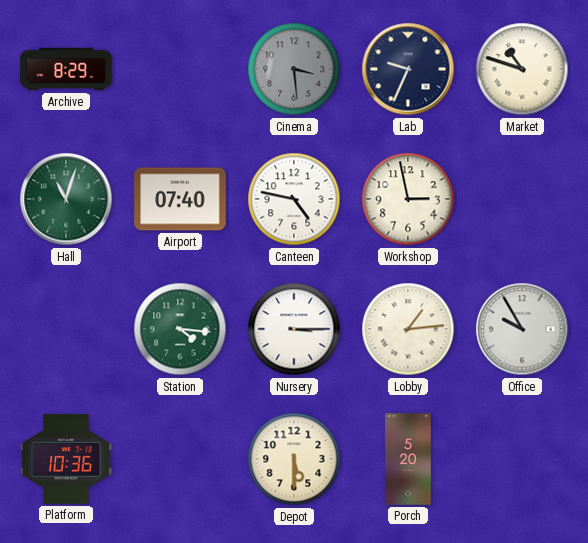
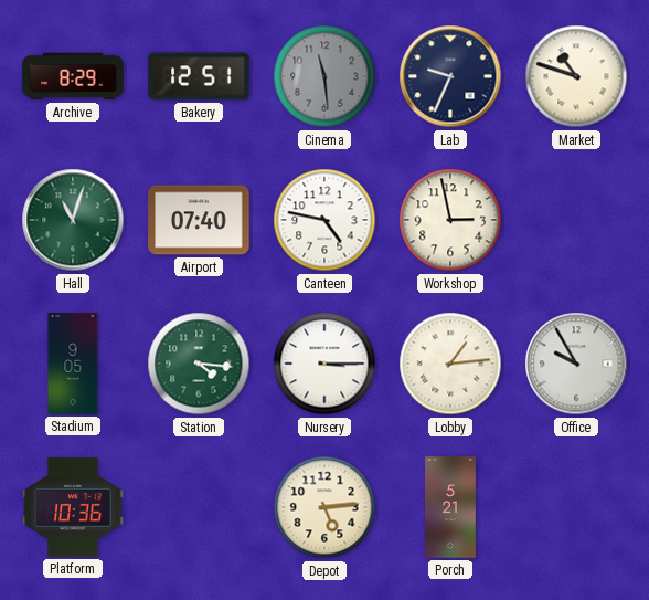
Bakery: none -> 12:51 (199, 76)
Cinema: 3:29 -> 11:29 (324, 76)
Stadium: none -> 9:05 (73, 364)
Depot: 5:30 -> 5:14 (324, 507)
Porch: 5:20 -> 5:21 (451, 507)
